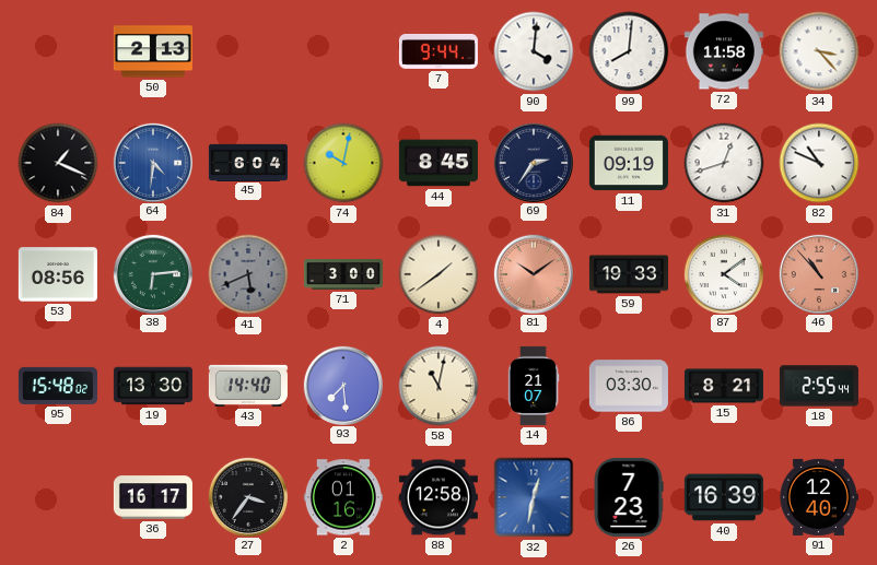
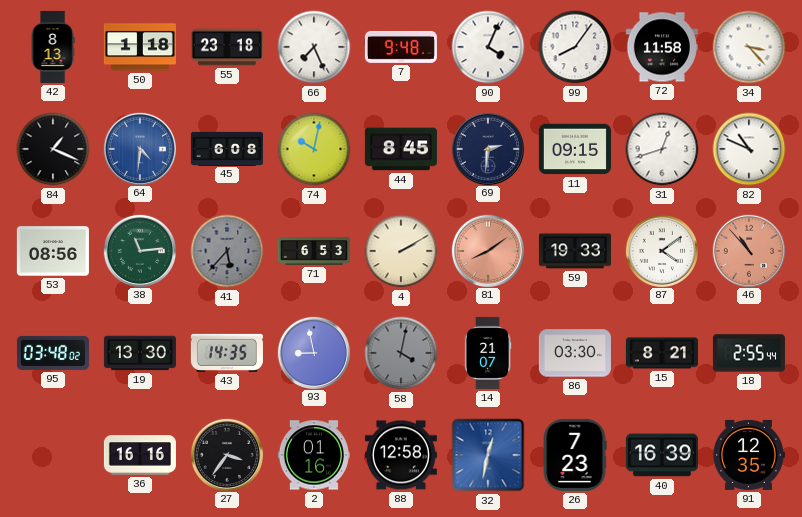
42: none -> 8:13 (53, 47)
50: 2:13 -> 1:18 (140, 47)
55: none -> 23:18 (227, 47)
66: none -> 7:26 (314, 47)
7: 9:44 -> 9:48 (401, 47)
90: 4:01 -> 4:04 (488, 47)
99: 8:01 -> 8:06 (575, 47)
45: 6:04 -> 6:08 (227, 148)
69: 2:36 -> 2:31 (487, 148)
11: 09:19 -> 09:15 (575, 149)
38: 6:14 -> 11:14 (139, 250)
41: 5:41 -> 5:37 (227, 251)
71: 3:00 -> 6:53 (314, 252)
4: 1:39 -> 2:10 (401, 251)
81: 10:09 -> 8:09 (487, 250)
95: 15:48 -> 03:48 (53, 353)
43: 14:40 -> 14:35 (227, 353)
93: 7:29 -> 8:58 (313, 352)
58: 11:02 -> 4:02 (401, 353)
58 dial: cream -> grey (401, 353)
36: 16:17 -> 16:16 (140, 455)
91: 12:40 -> 12:35 (748, 455)
